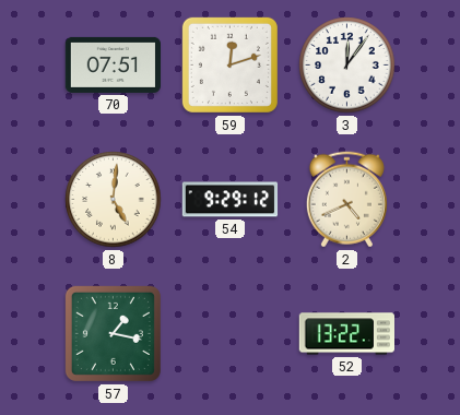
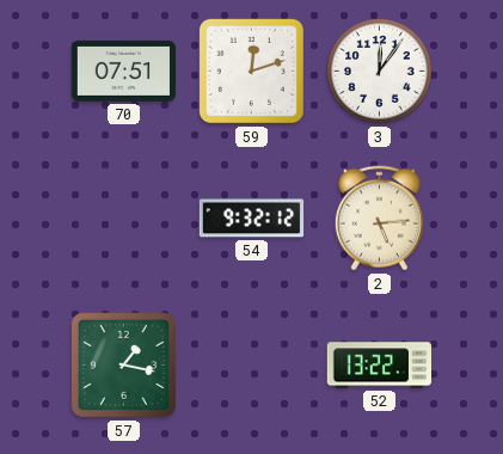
8: 5:01 -> none (114, 200)
54: 9:29 -> 9:32 (252, 219)
2: 4:41 -> 5:14 (379, 219)
